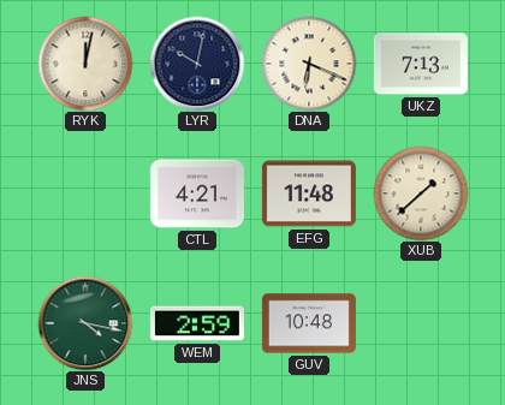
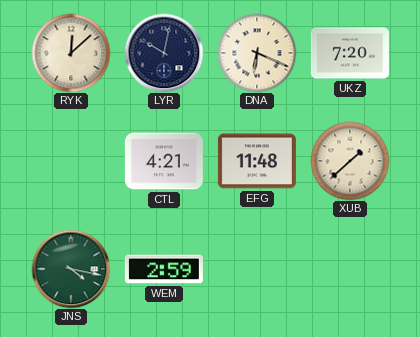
RYK: 12:02 -> 12:08 (71, 53)
UKZ: 7:13 -> 7:20 (350, 53)
GUV: 10:48 -> none (309, 323)
